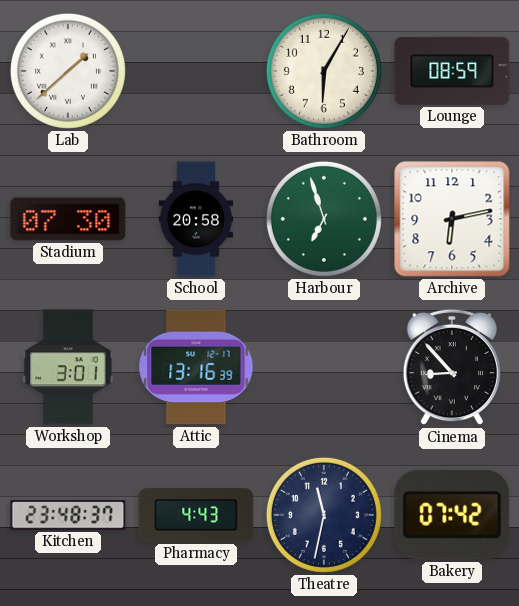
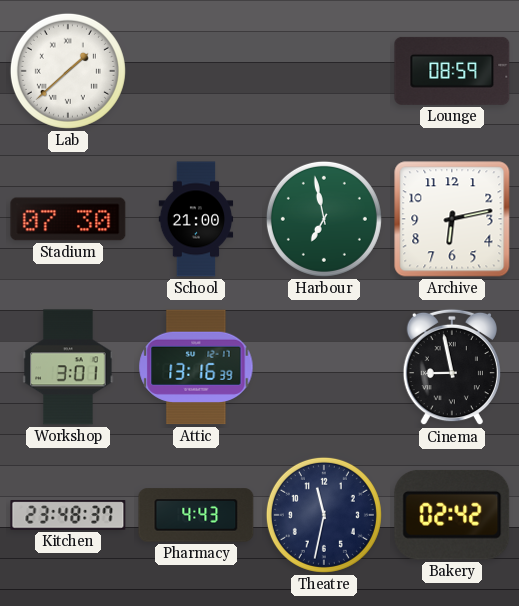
Bathroom: 6:05 -> none (324, 71)
School: 20:58 -> 21:00 (196, 219)
Harbour: 6:57 -> 6:58 (324, 219)
Cinema: 8:53 -> 8:58 (452, 367)
Bakery: 07:42 -> 02:42 (452, 515)
